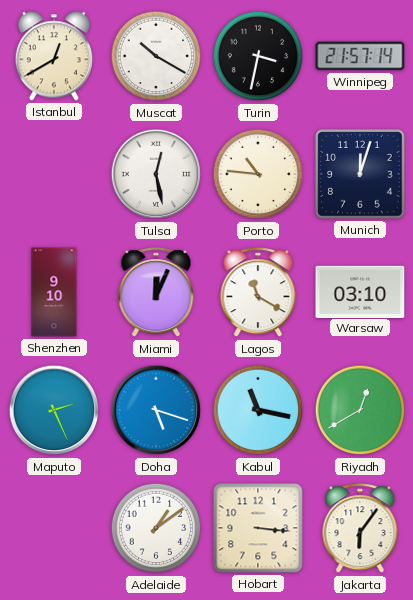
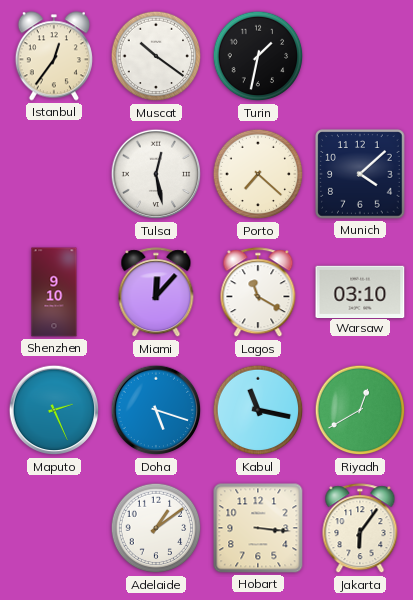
Istanbul: 12:40 -> 12:36 (54, 56)
Muscat: 10:20 -> 10:21 (156, 56)
Turin: 3:32 -> 1:32 (258, 56)
Winnipeg: 21:57 -> none (360, 56)
Porto: 10:46 -> 7:22 (258, 174)
Munich: 12:03 -> 4:08 (360, 174)
Miami: 12:04 -> 12:07 (156, 293)
